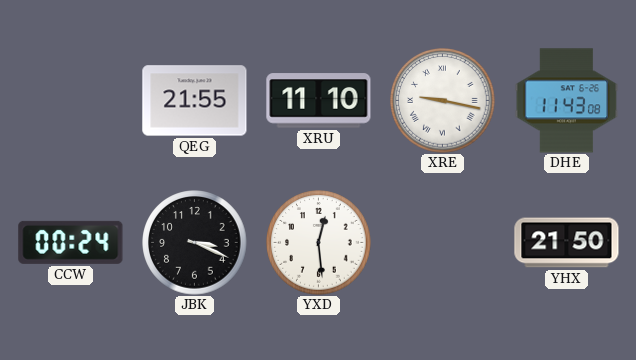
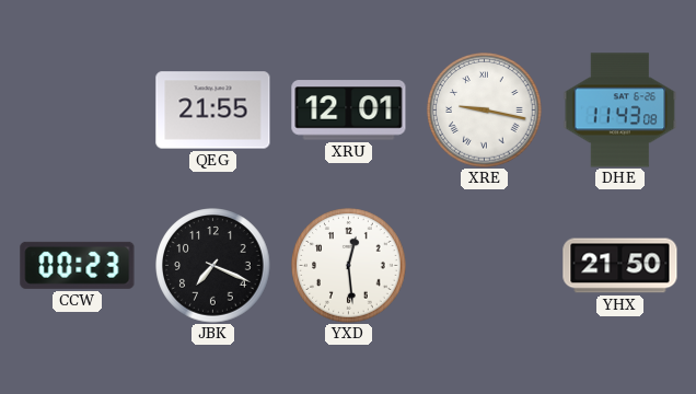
XRU: 11:10 -> 12:01 (349, 111)
CCW: 00:24 -> 00:23 (78, 265)
JBK: 3:19 -> 7:19 (213, 266)
